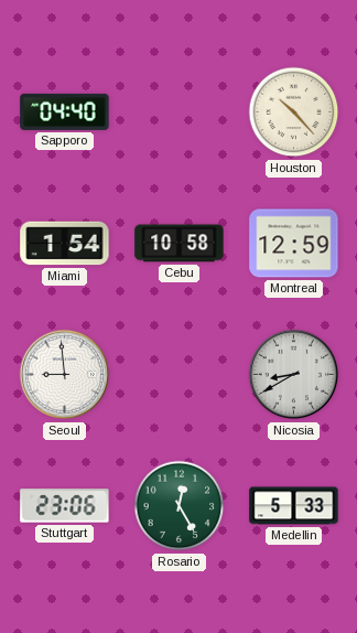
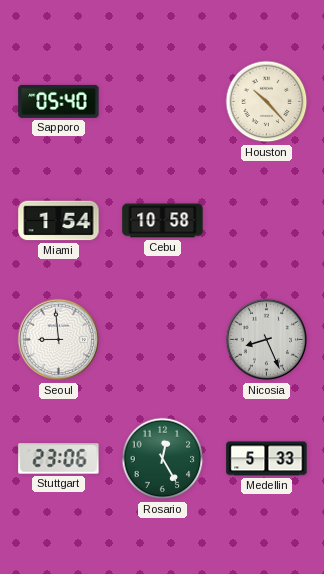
Sapporo: 04:40 -> 05:40 (59, 101)
Montreal: 12:59 -> none (294, 244)
Nicosia: 8:40 -> 8:26 (267, 340)
